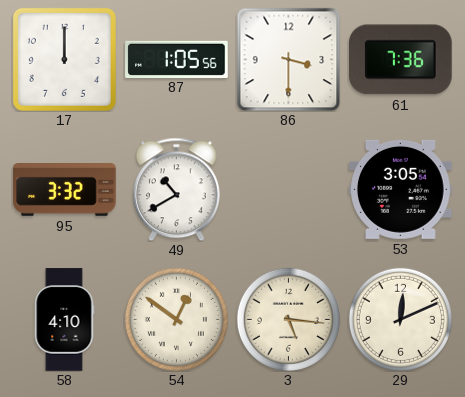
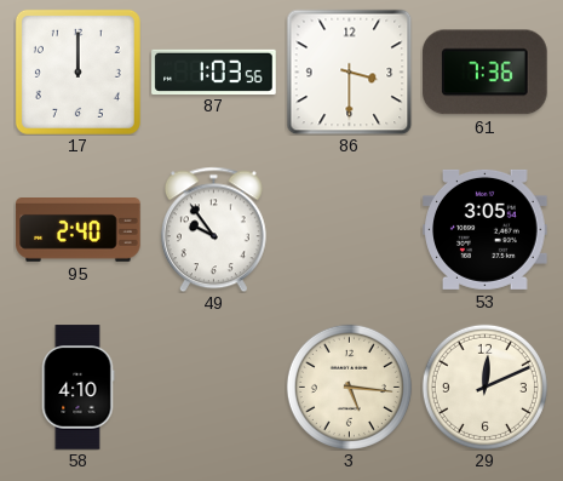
87: 1:05 -> 1:03 (214, 71)
95: 3:32 -> 2:40 (79, 230)
49: 10:40 -> 9:54 (213, 229)
54: 12:51 -> none (176, 319)
